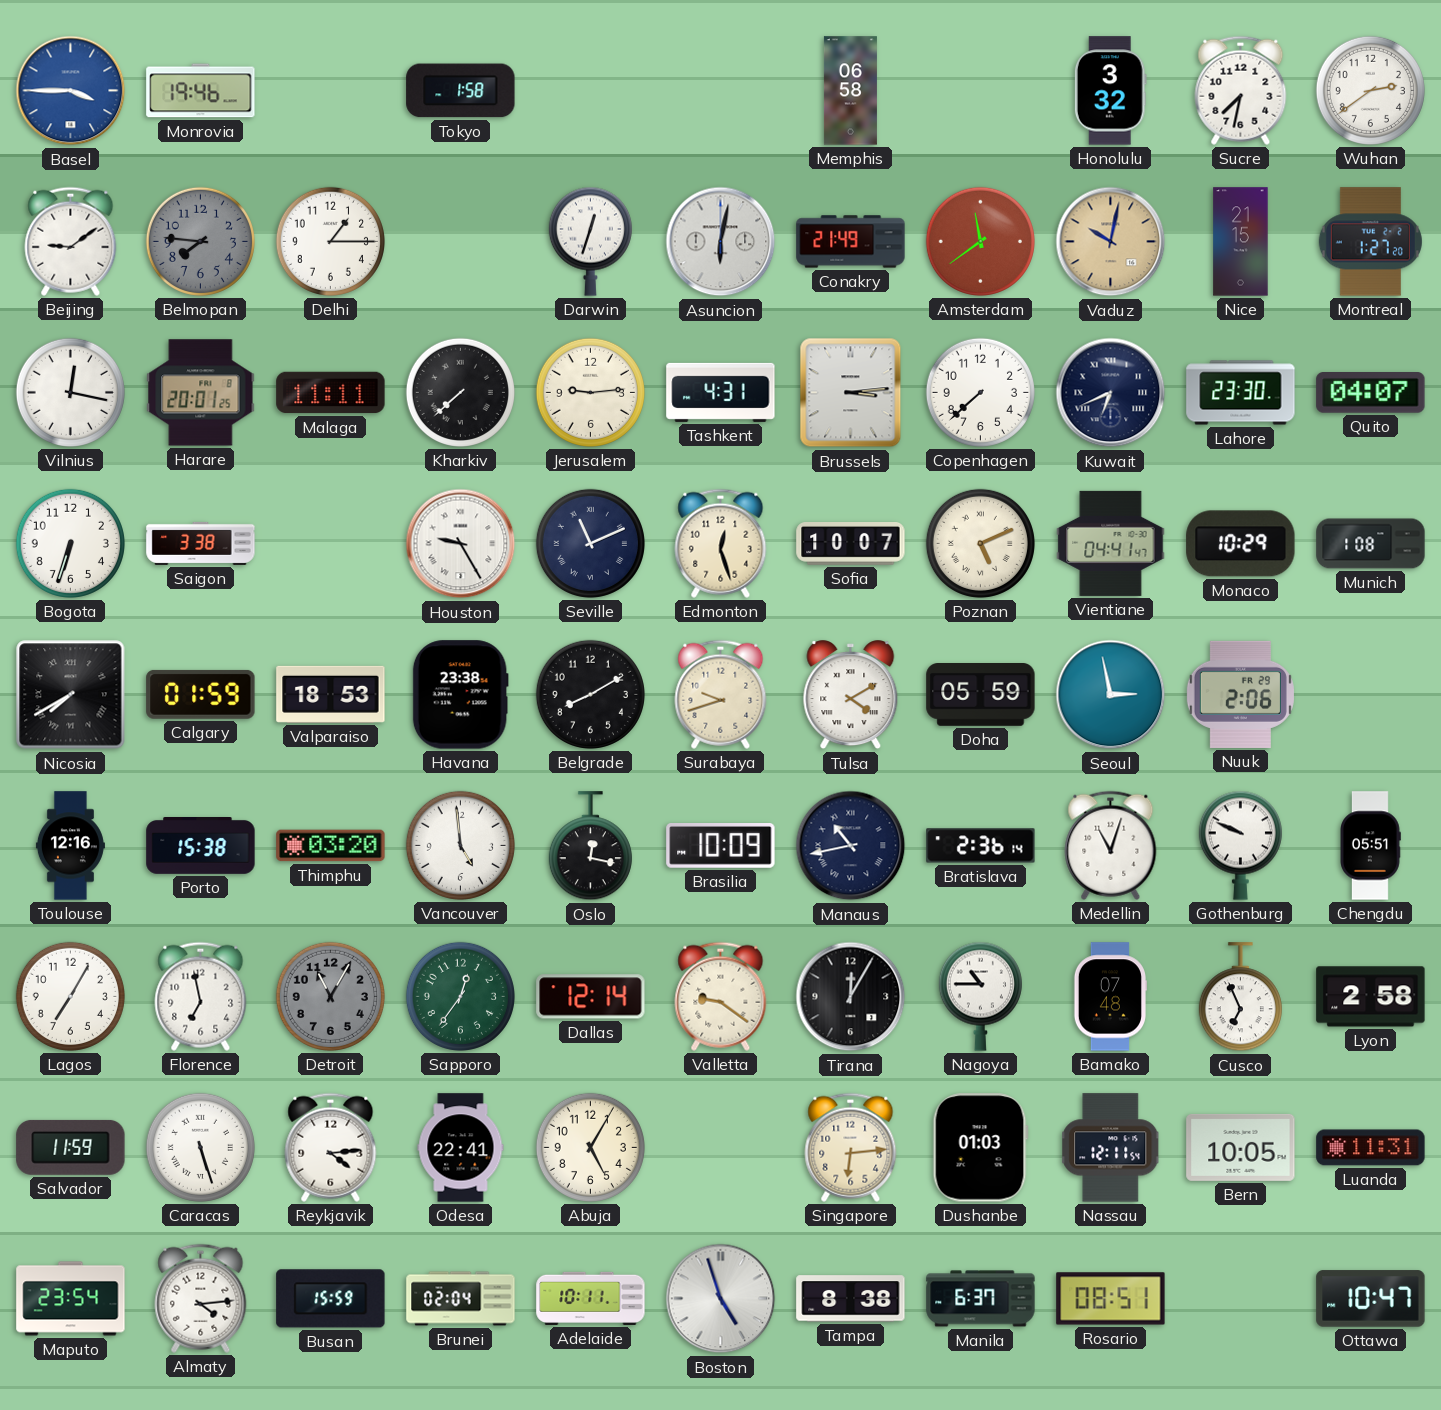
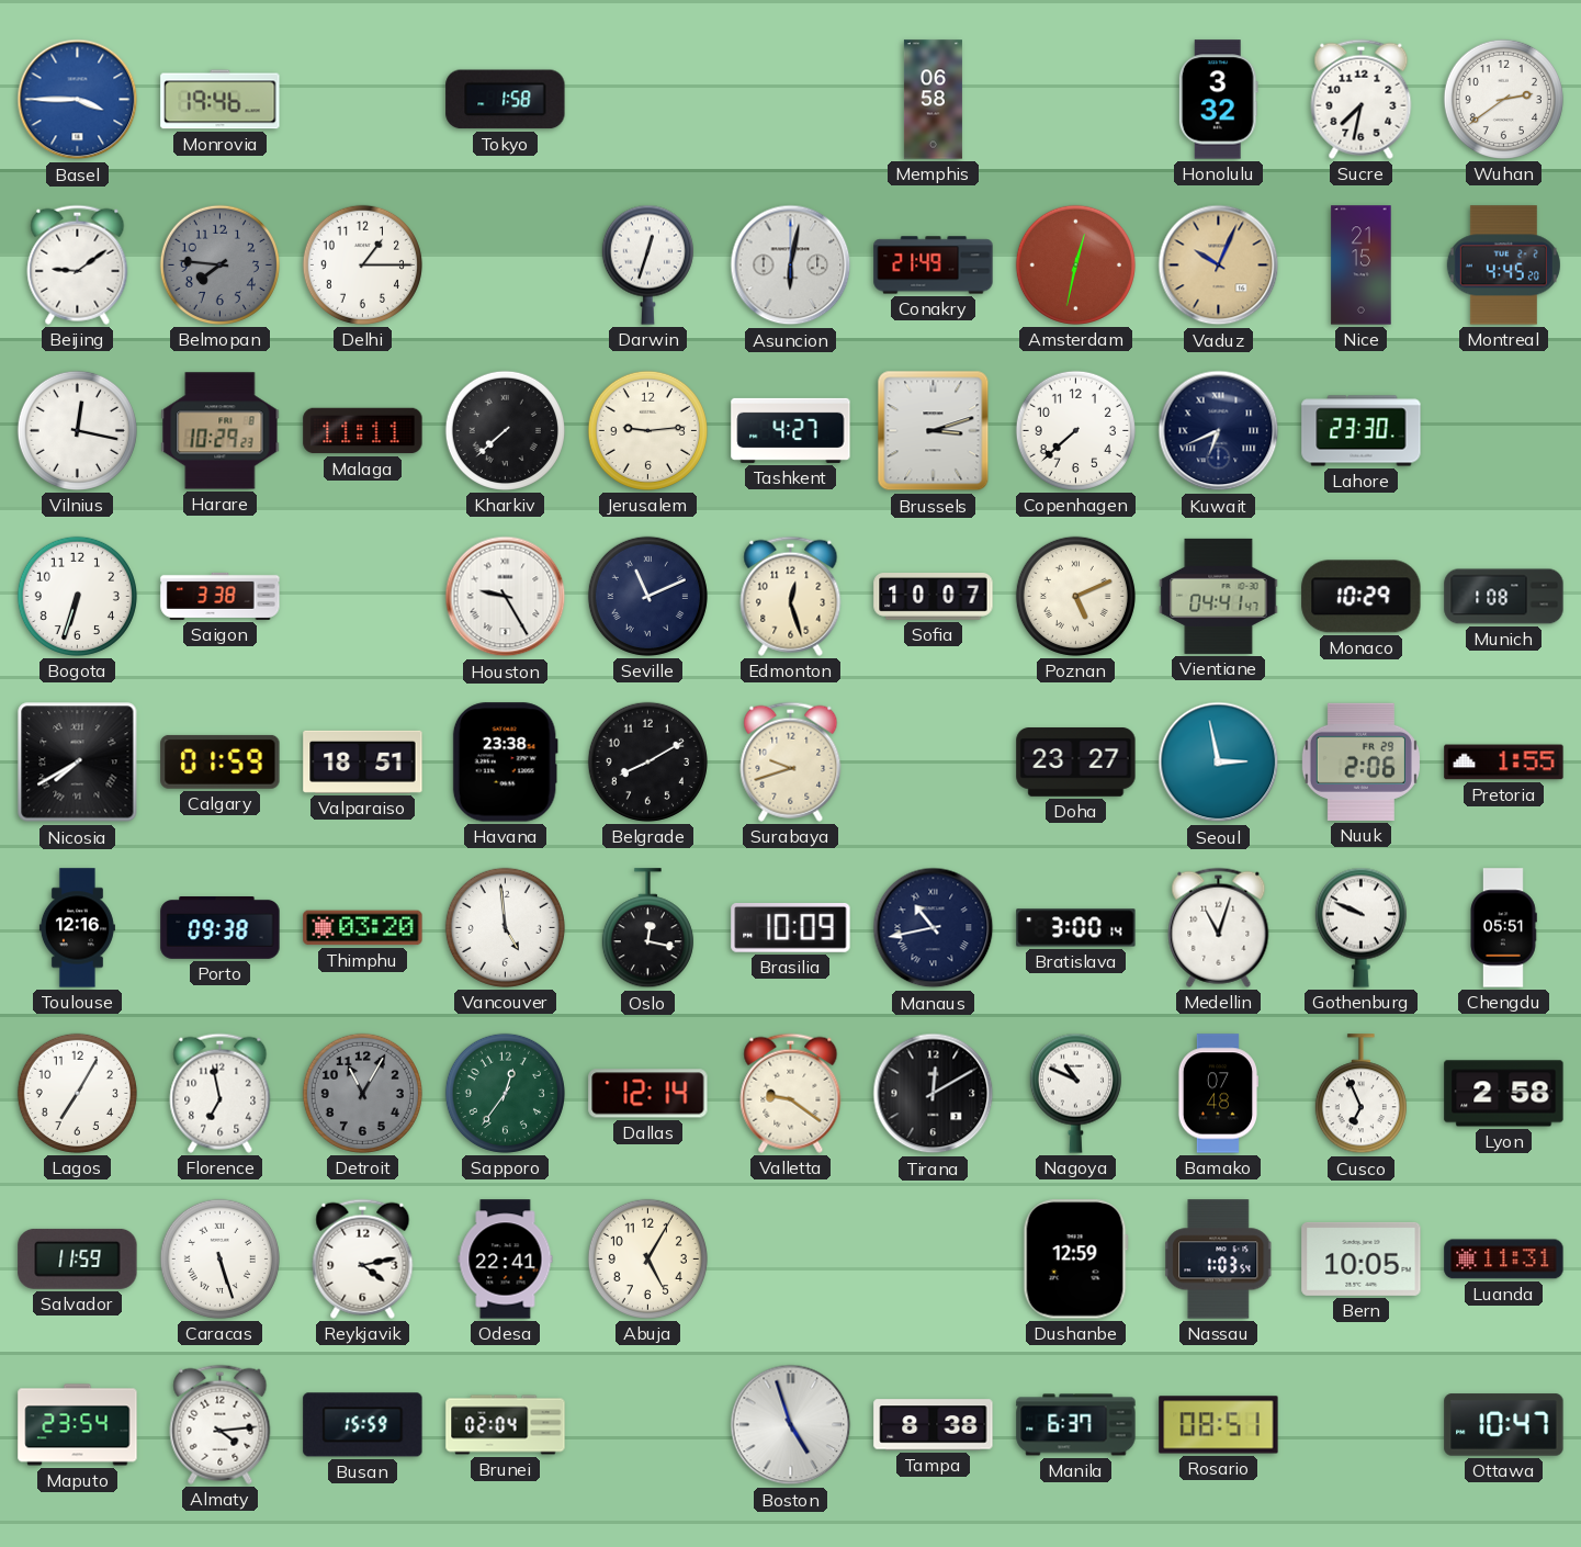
Amsterdam: 11:39 -> 12:32 (1075, 264)
Vaduz: 10:02 -> 10:04 (1219, 266)
Montreal: 1:27 -> 4:45 (1503, 266)
Harare: 20:01 -> 10:29 (221, 431)
Tashkent: 4:31 -> 4:27 (791, 430)
Brussels: 3:14 -> 3:12 (934, 431)
Quito: 04:07 -> none (1371, 393)
Valparaiso: 18:53 -> 18:51 (363, 761)
Tulsa: 4:10 -> none (851, 695)
Doha: 05:59 -> 23:27 (1076, 763)
Pretoria: none -> 1:55 (1504, 763)
Porto: 15:38 -> 09:38 (221, 928)
Bratislava: 2:36 -> 3:00 (1076, 928)
Tirana: 12:05 -> 12:10 (934, 1094)
Nagoya: 10:45 -> 10:49 (1075, 1093)
Reykjavik: 4:14 -> 4:13 (363, 1258)
Singapore: 6:14 -> none (851, 1147)
Dushanbe: 01:03 -> 12:59 (1075, 1260)
Nassau: 12:11 -> 1:03 (1219, 1260)
Adelaide: 10:11 -> none (591, 1298)
